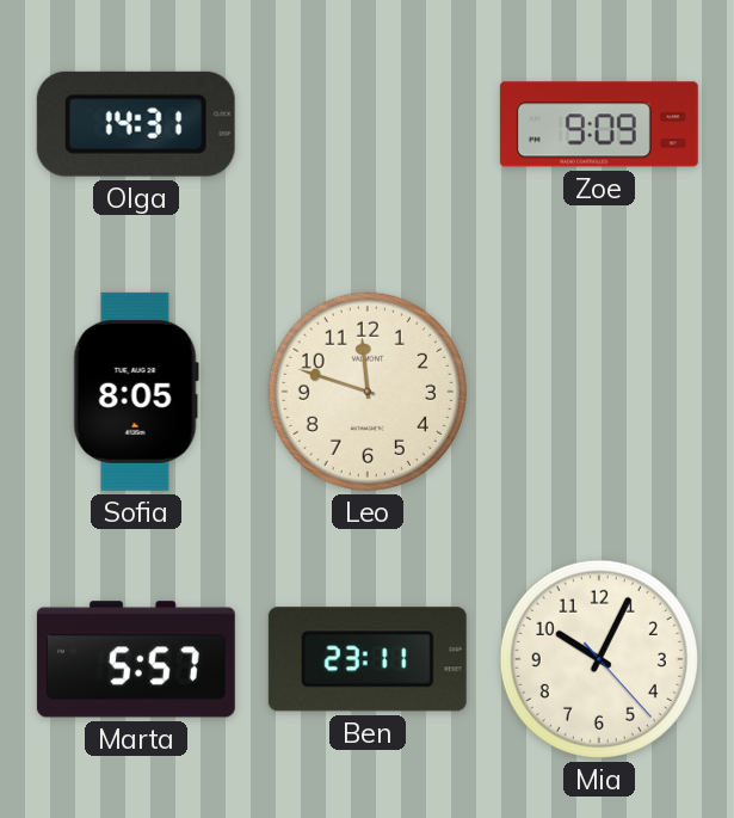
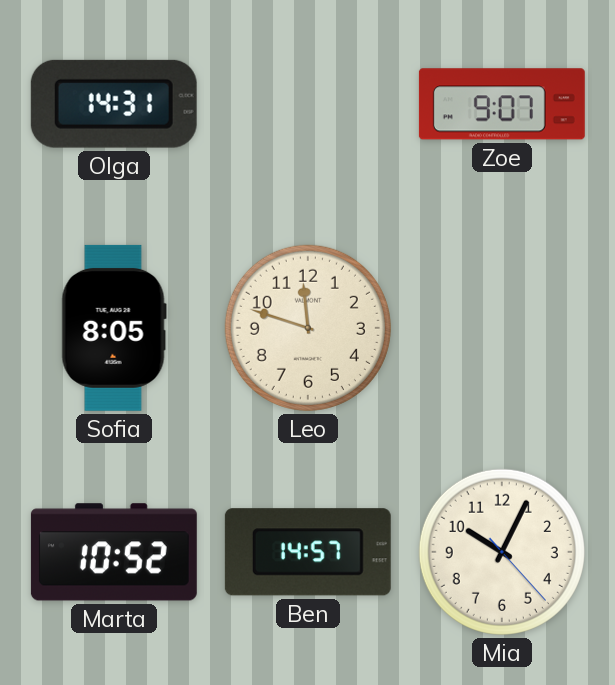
Zoe: 9:09 -> 9:07 (502, 104)
Marta: 5:57 -> 10:52 (114, 552)
Ben: 23:11 -> 14:57 (308, 552)
